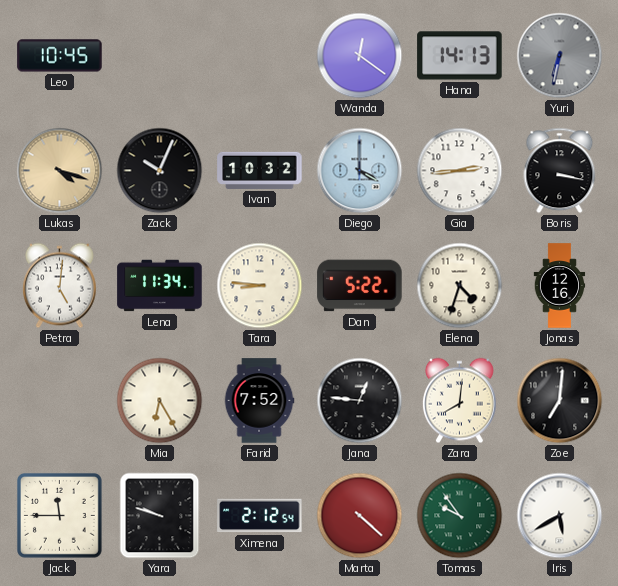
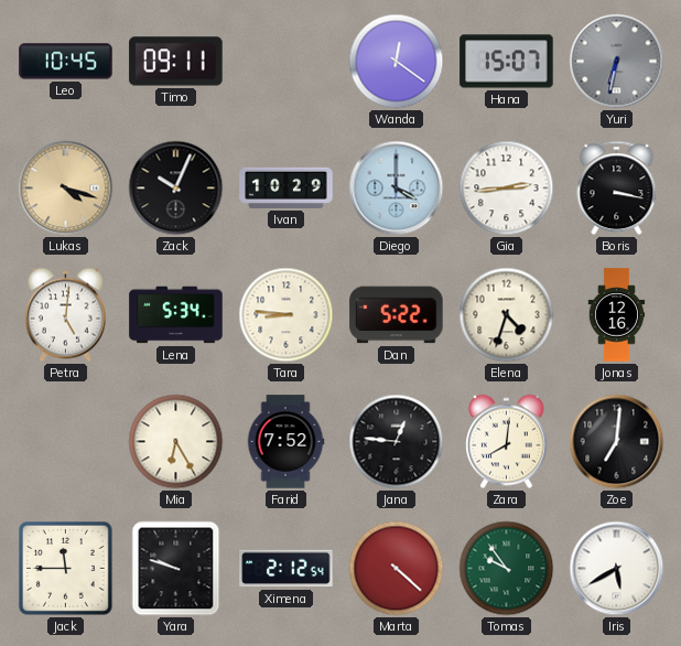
Timo: none -> 09:11 (176, 62)
Hana: 14:13 -> 15:07 (507, 62)
Ivan: 10:32 -> 10:29 (287, 187)
Lena: 11:34 -> 5:34 (176, 315)
